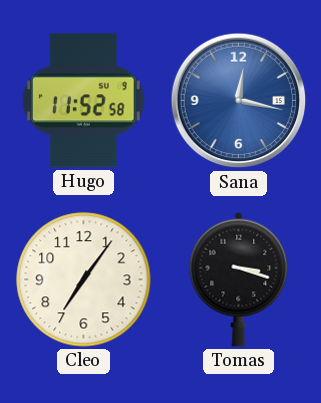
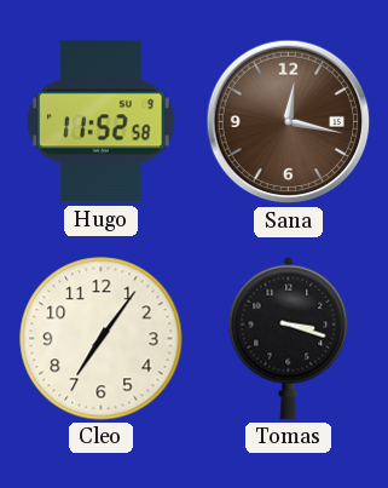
Sana dial: blue -> brown (289, 122)
